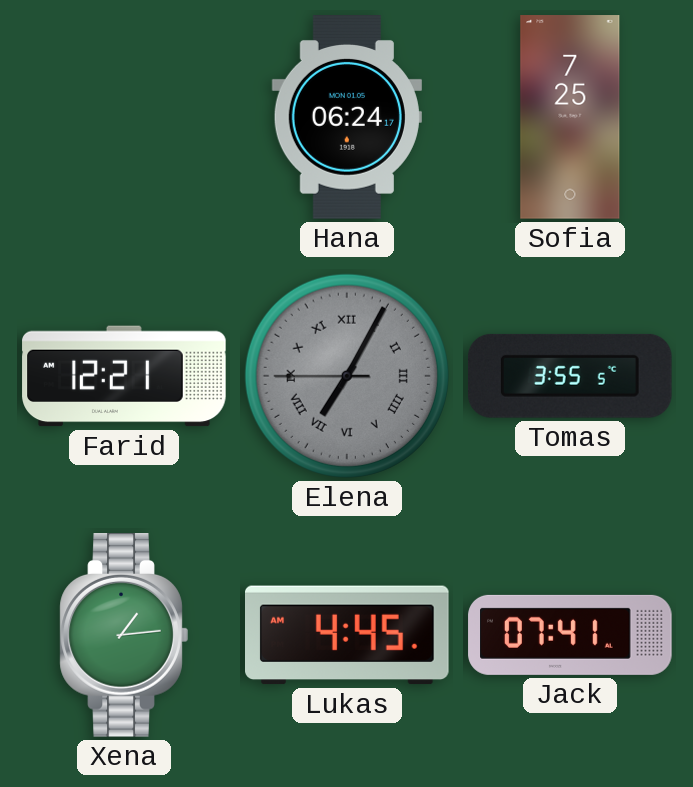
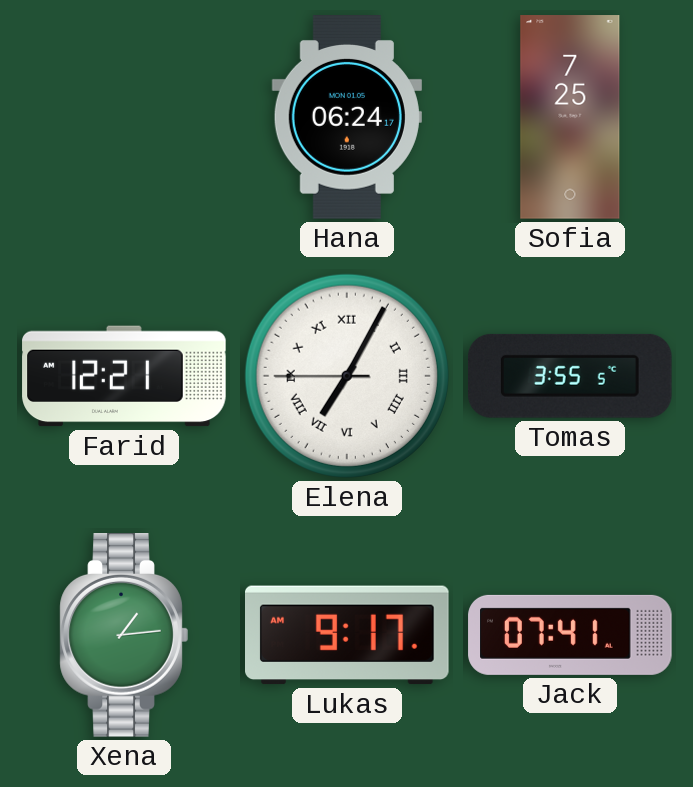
Elena dial: grey -> white (347, 376)
Lukas: 4:45 -> 9:17 (348, 635)
